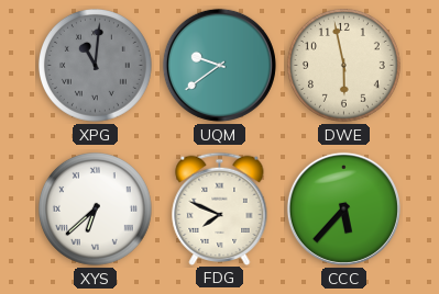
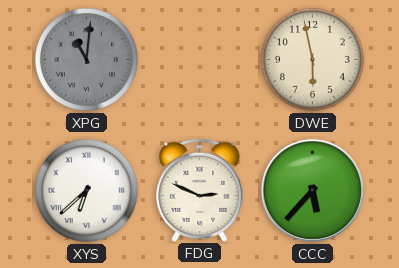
UQM: 9:39 -> none (219, 65)
FDG: 7:49 -> 2:49 (200, 190)
